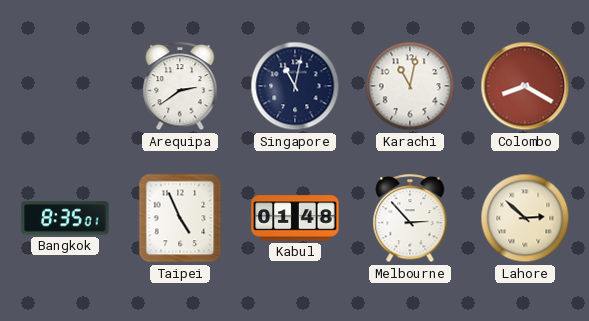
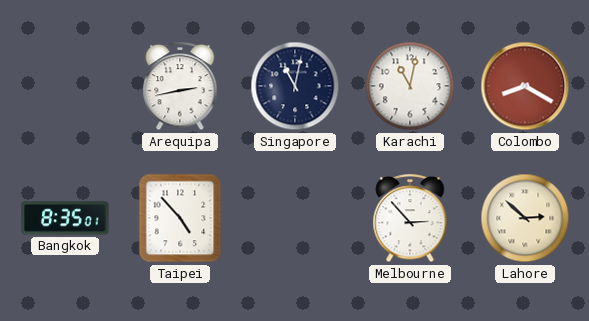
Arequipa: 2:39 -> 2:43 (180, 87)
Taipei: 4:56 -> 4:53 (180, 218)
Kabul: 01:48 -> none (295, 218)
